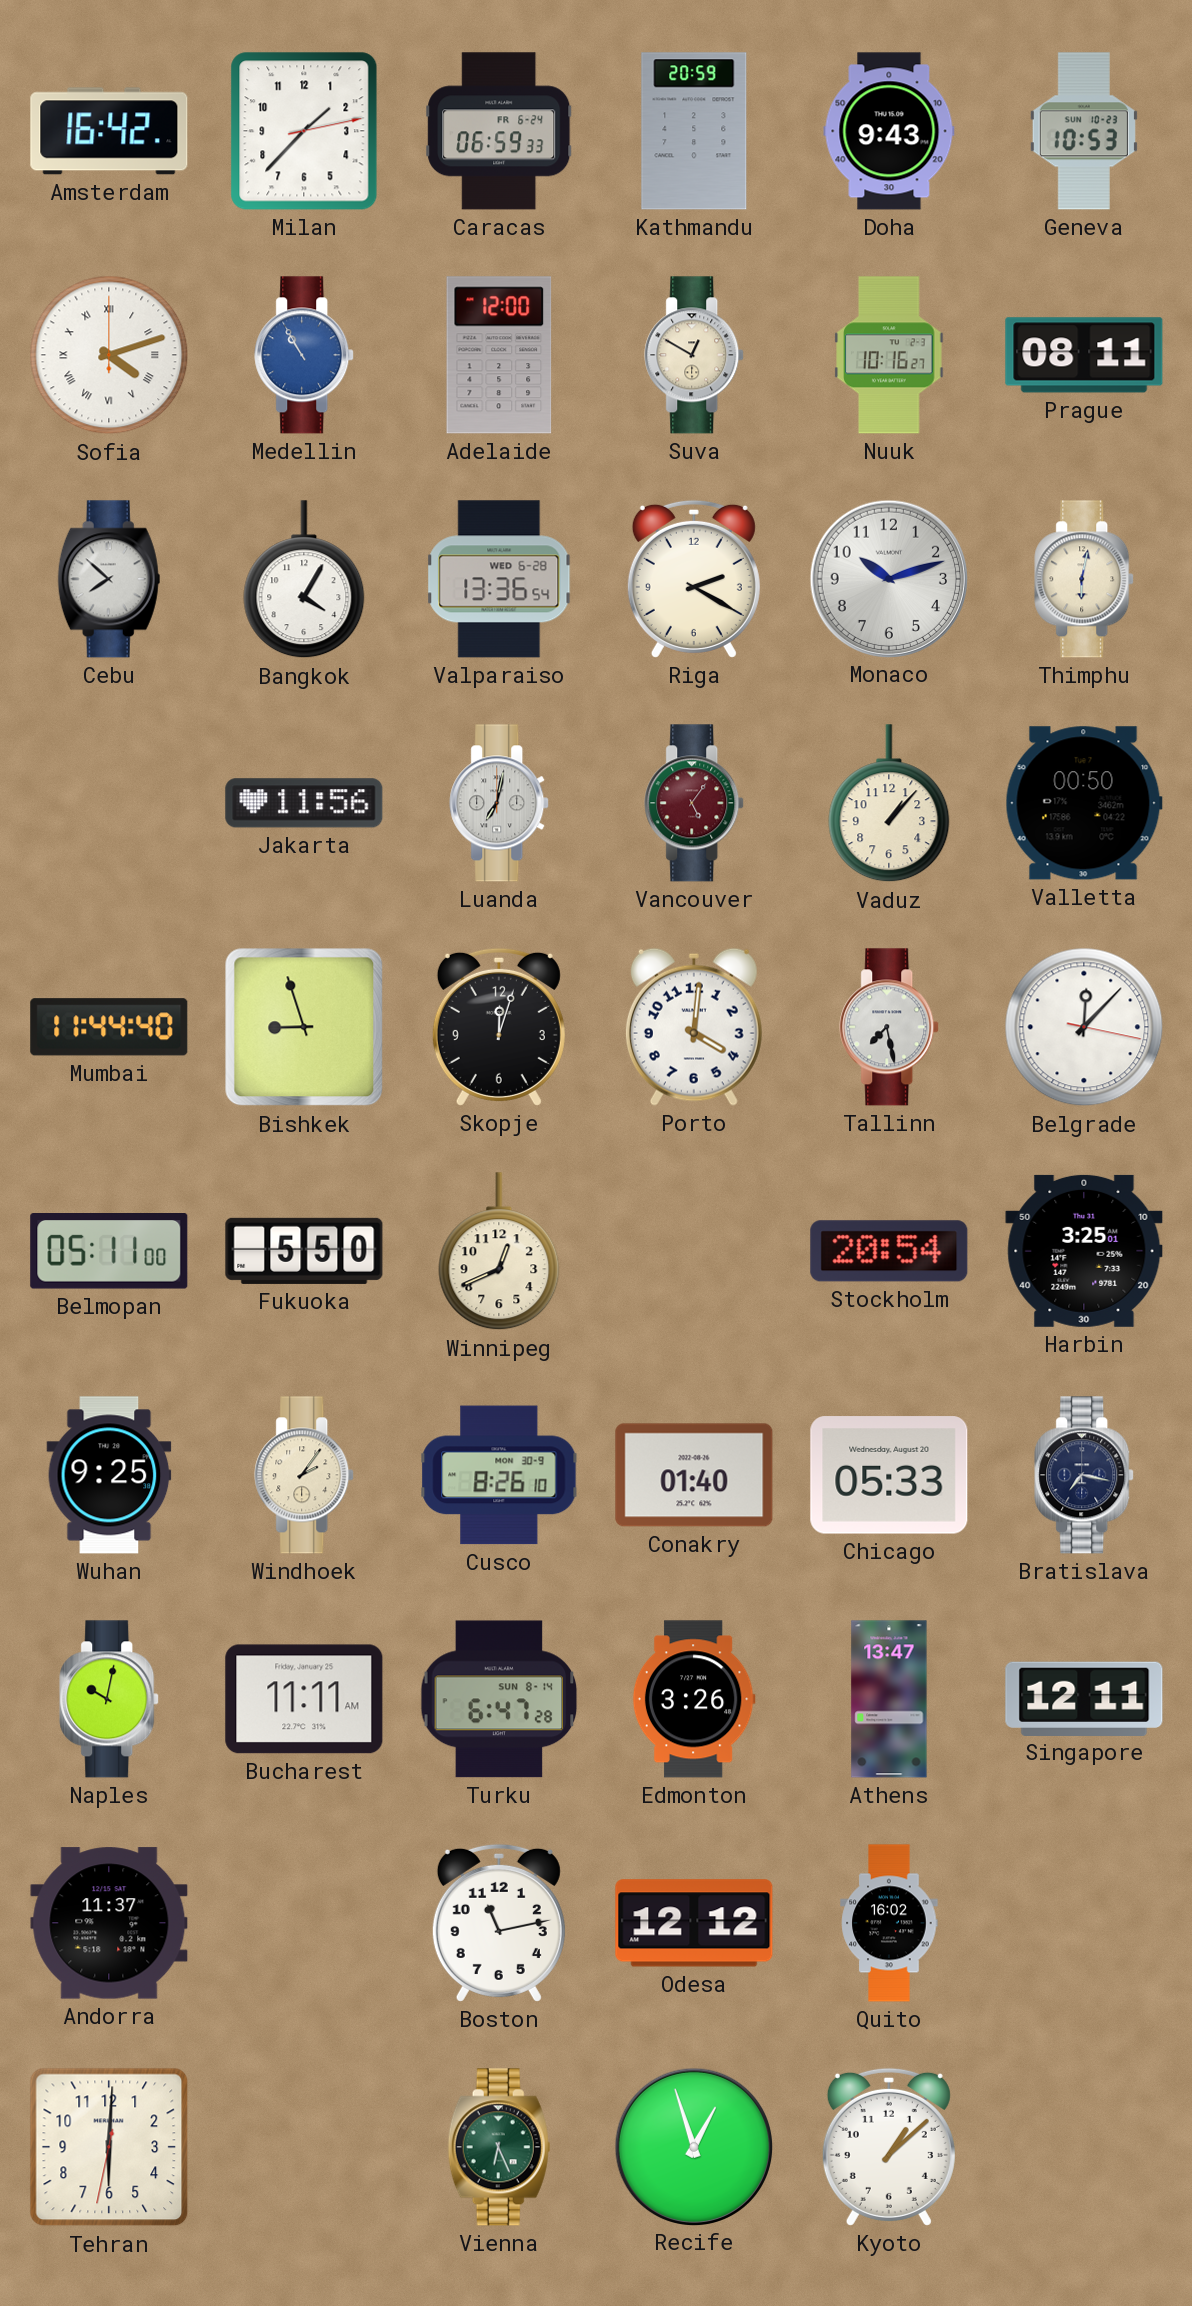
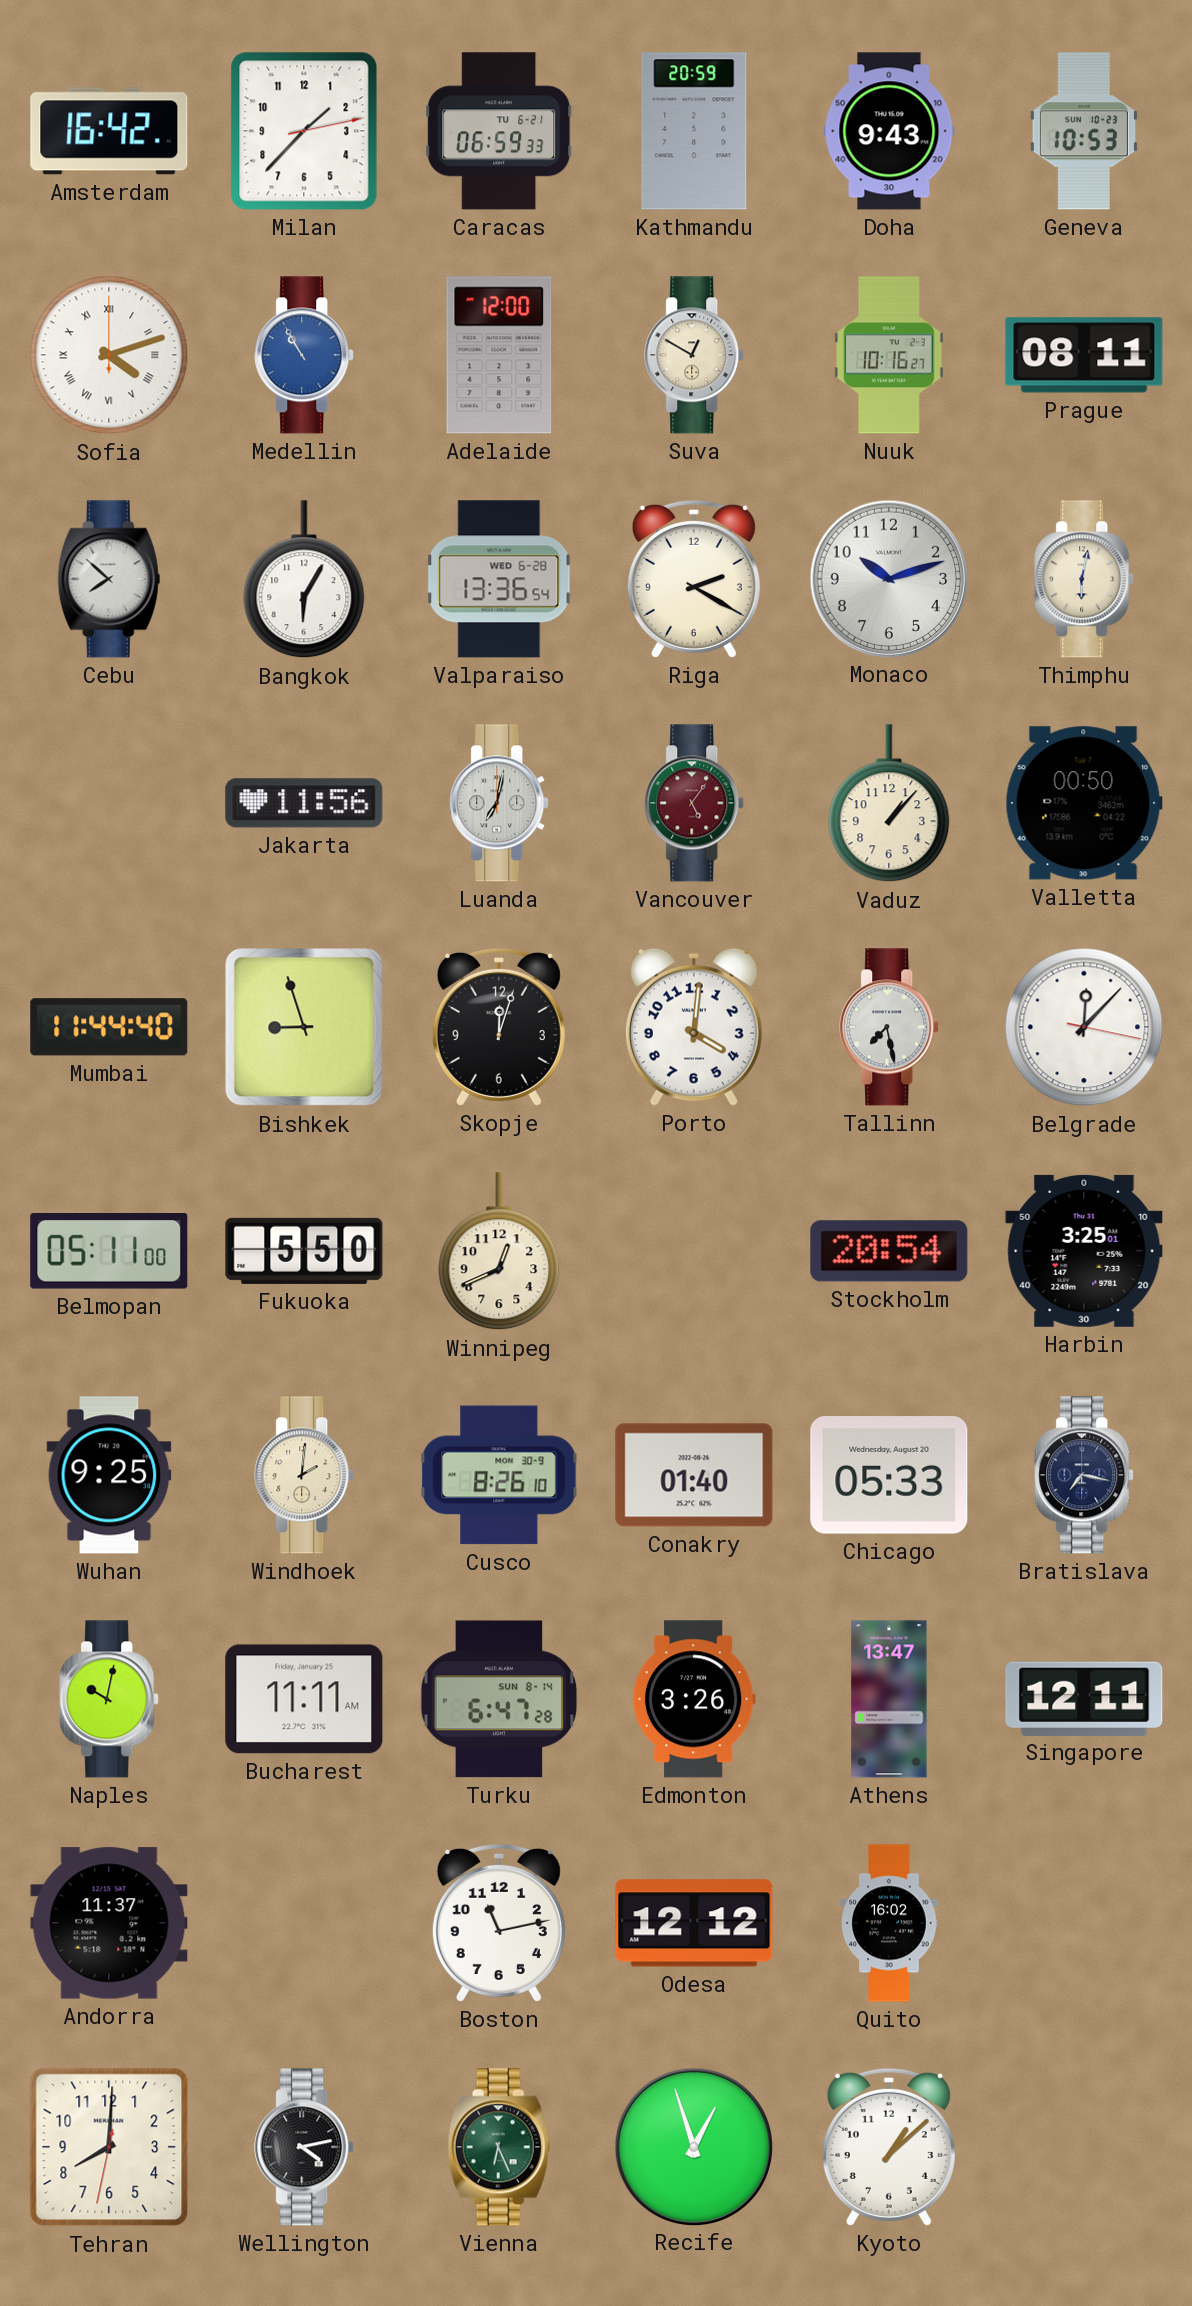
Caracas date: FR 6-24 -> TU 6-21 (499, 131)
Bangkok: 4:05 -> 6:05 (304, 580)
Windhoek: 2:06 -> 2:01 (305, 1475)
Tehran: 6:00 -> 8:00 (109, 2147)
Wellington: none -> 4:13 (305, 2147)
